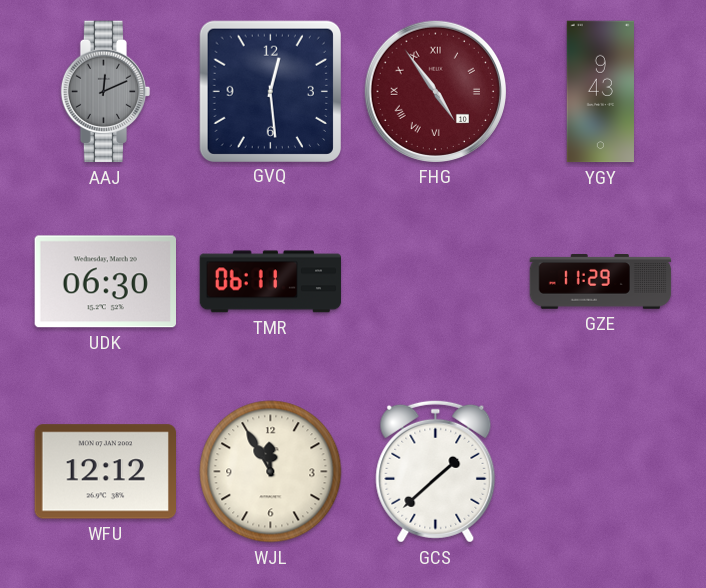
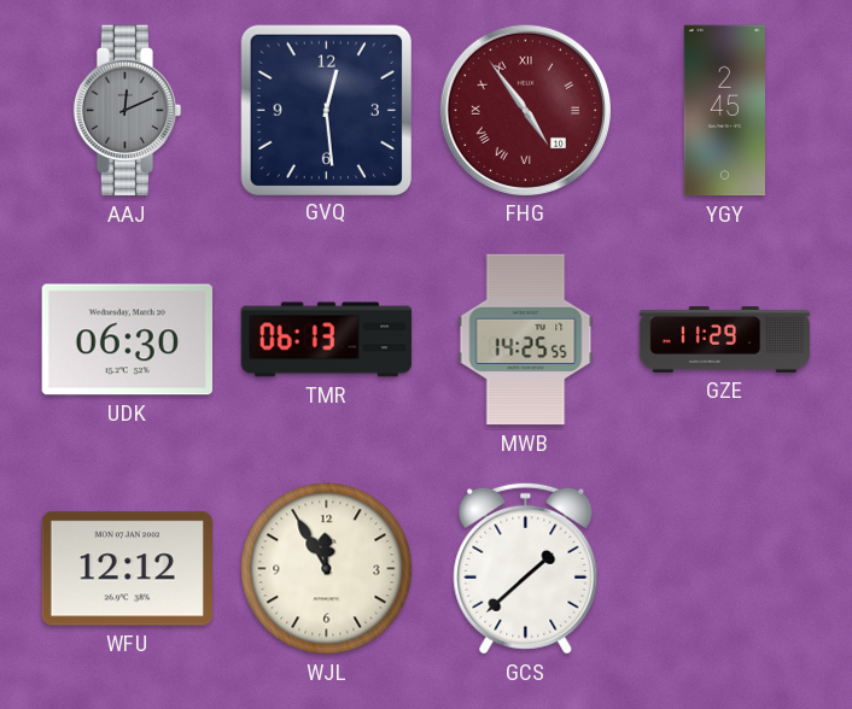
YGY: 9:43 -> 2:45 (724, 111)
TMR: 06:11 -> 06:13 (327, 340)
MWB: none -> 14:25 (526, 340)
